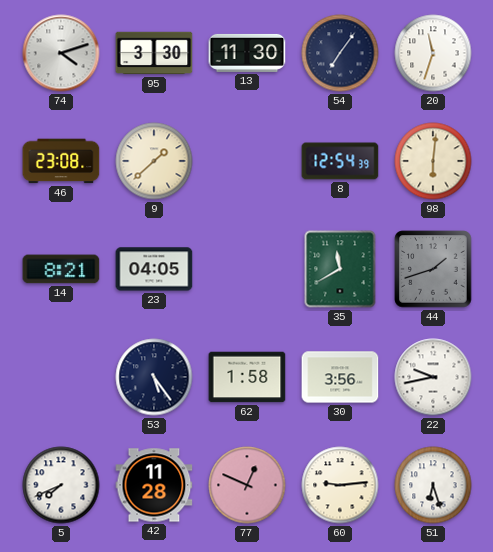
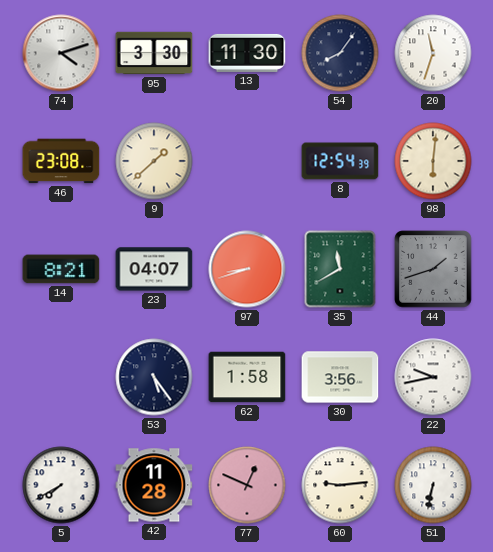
54: 7:06 -> 8:06 (340, 53)
23: 04:05 -> 04:07 (154, 269)
97: none -> 8:42 (247, 269)
5: 7:41 -> 7:40 (61, 485)
51: 6:27 -> 6:32 (433, 485)
